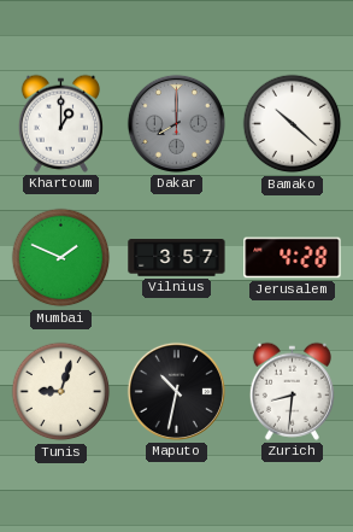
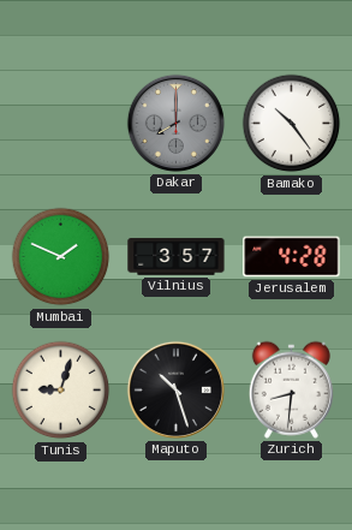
Khartoum: 1:00 -> none (60, 123)
Bamako: 10:22 -> 10:24 (292, 124)
Maputo: 10:32 -> 10:27 (175, 389)
